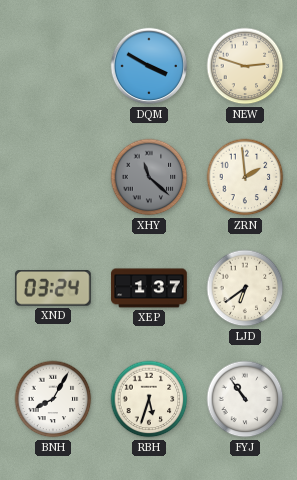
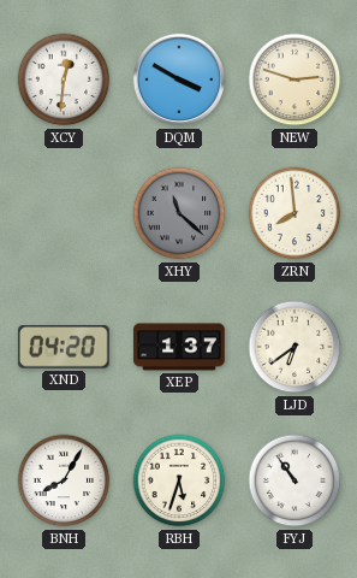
XCY: none -> 12:31 (64, 79)
ZRN: 1:59 -> 7:59 (294, 213)
XND: 03:24 -> 04:20 (64, 348)
